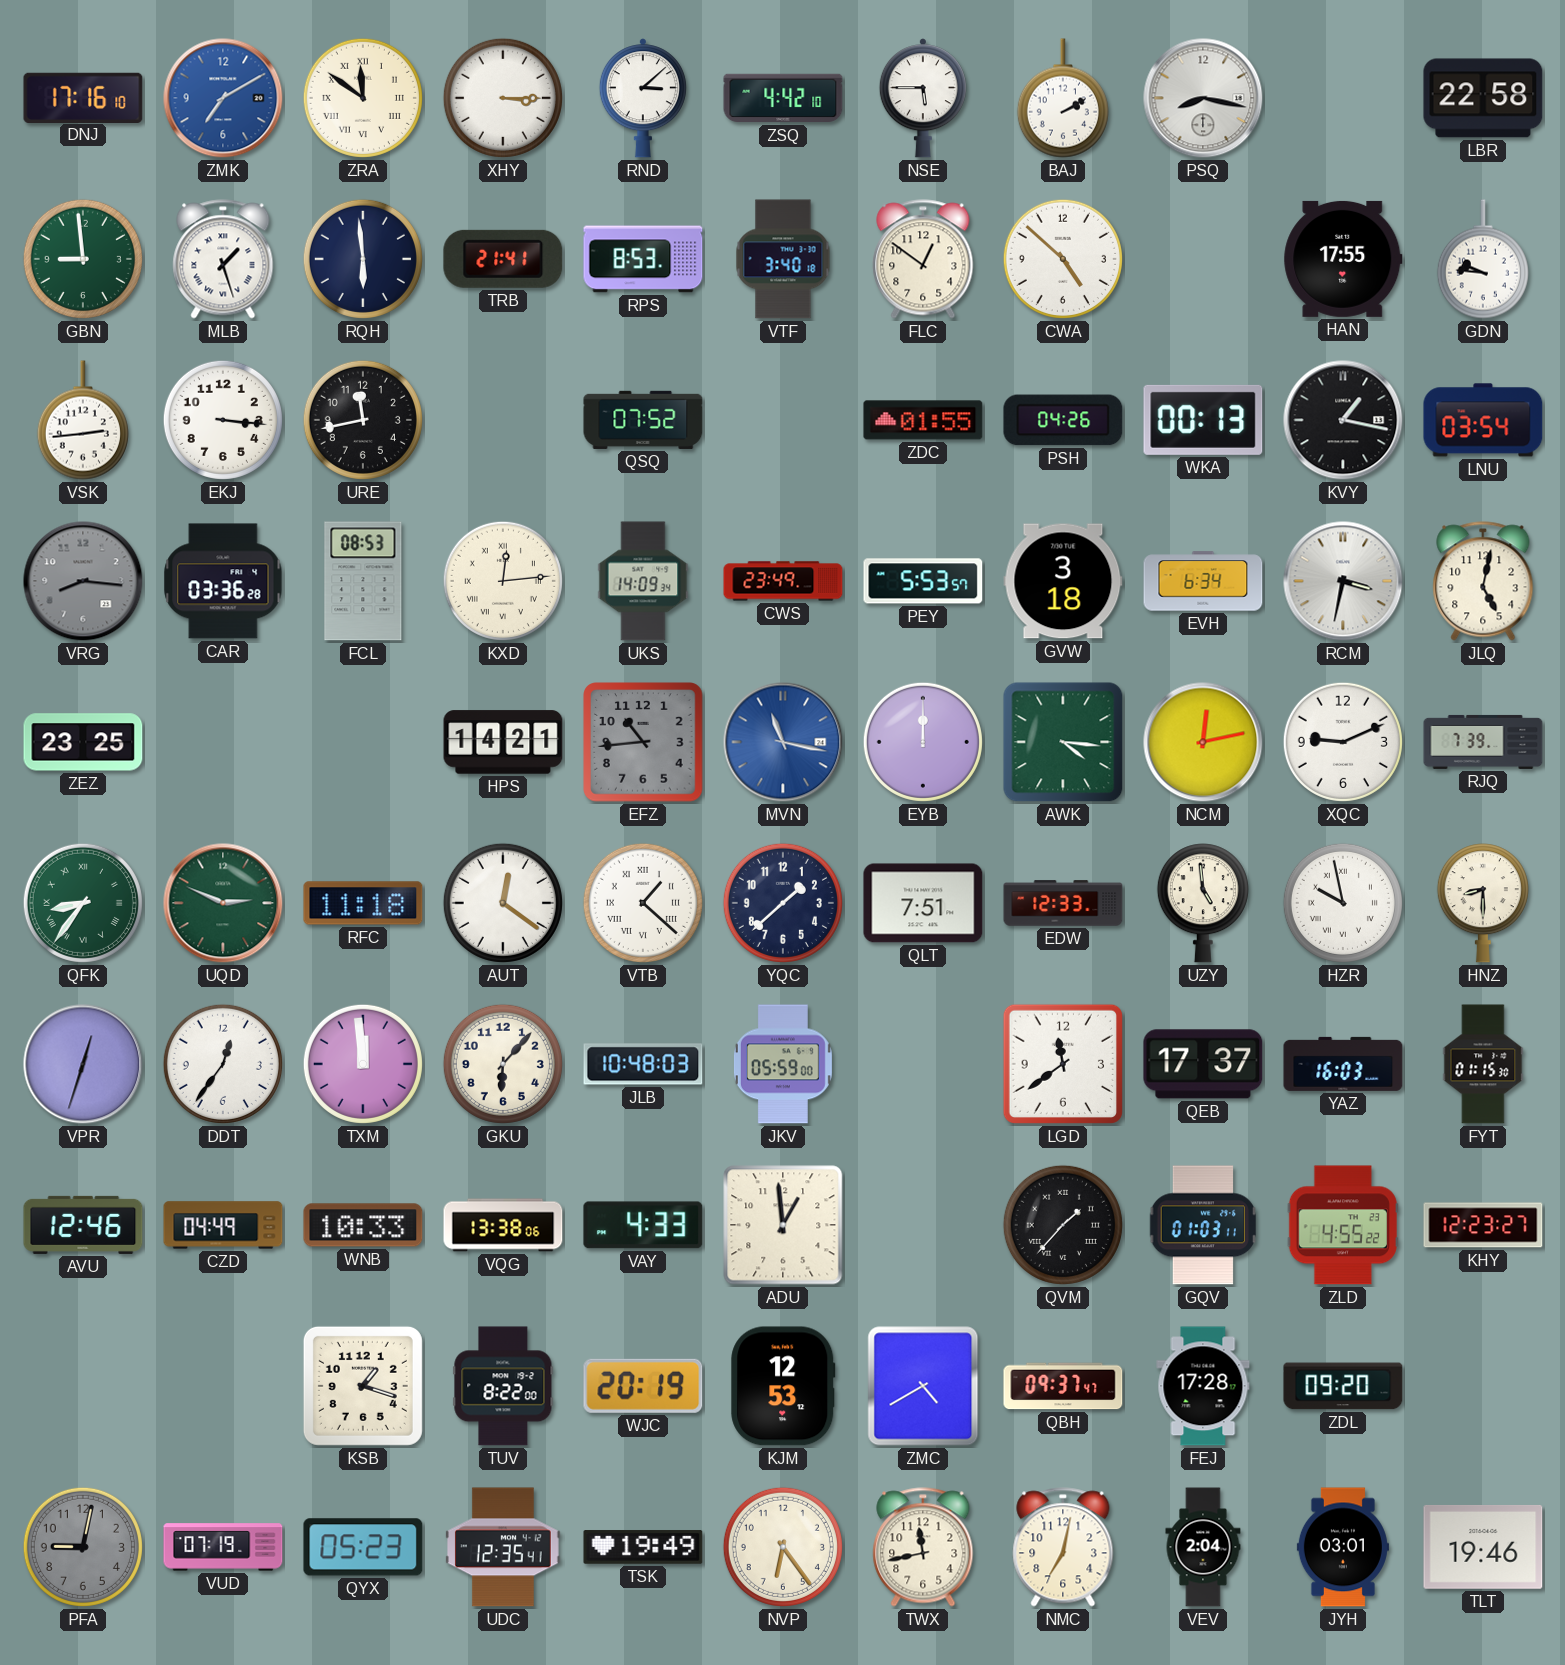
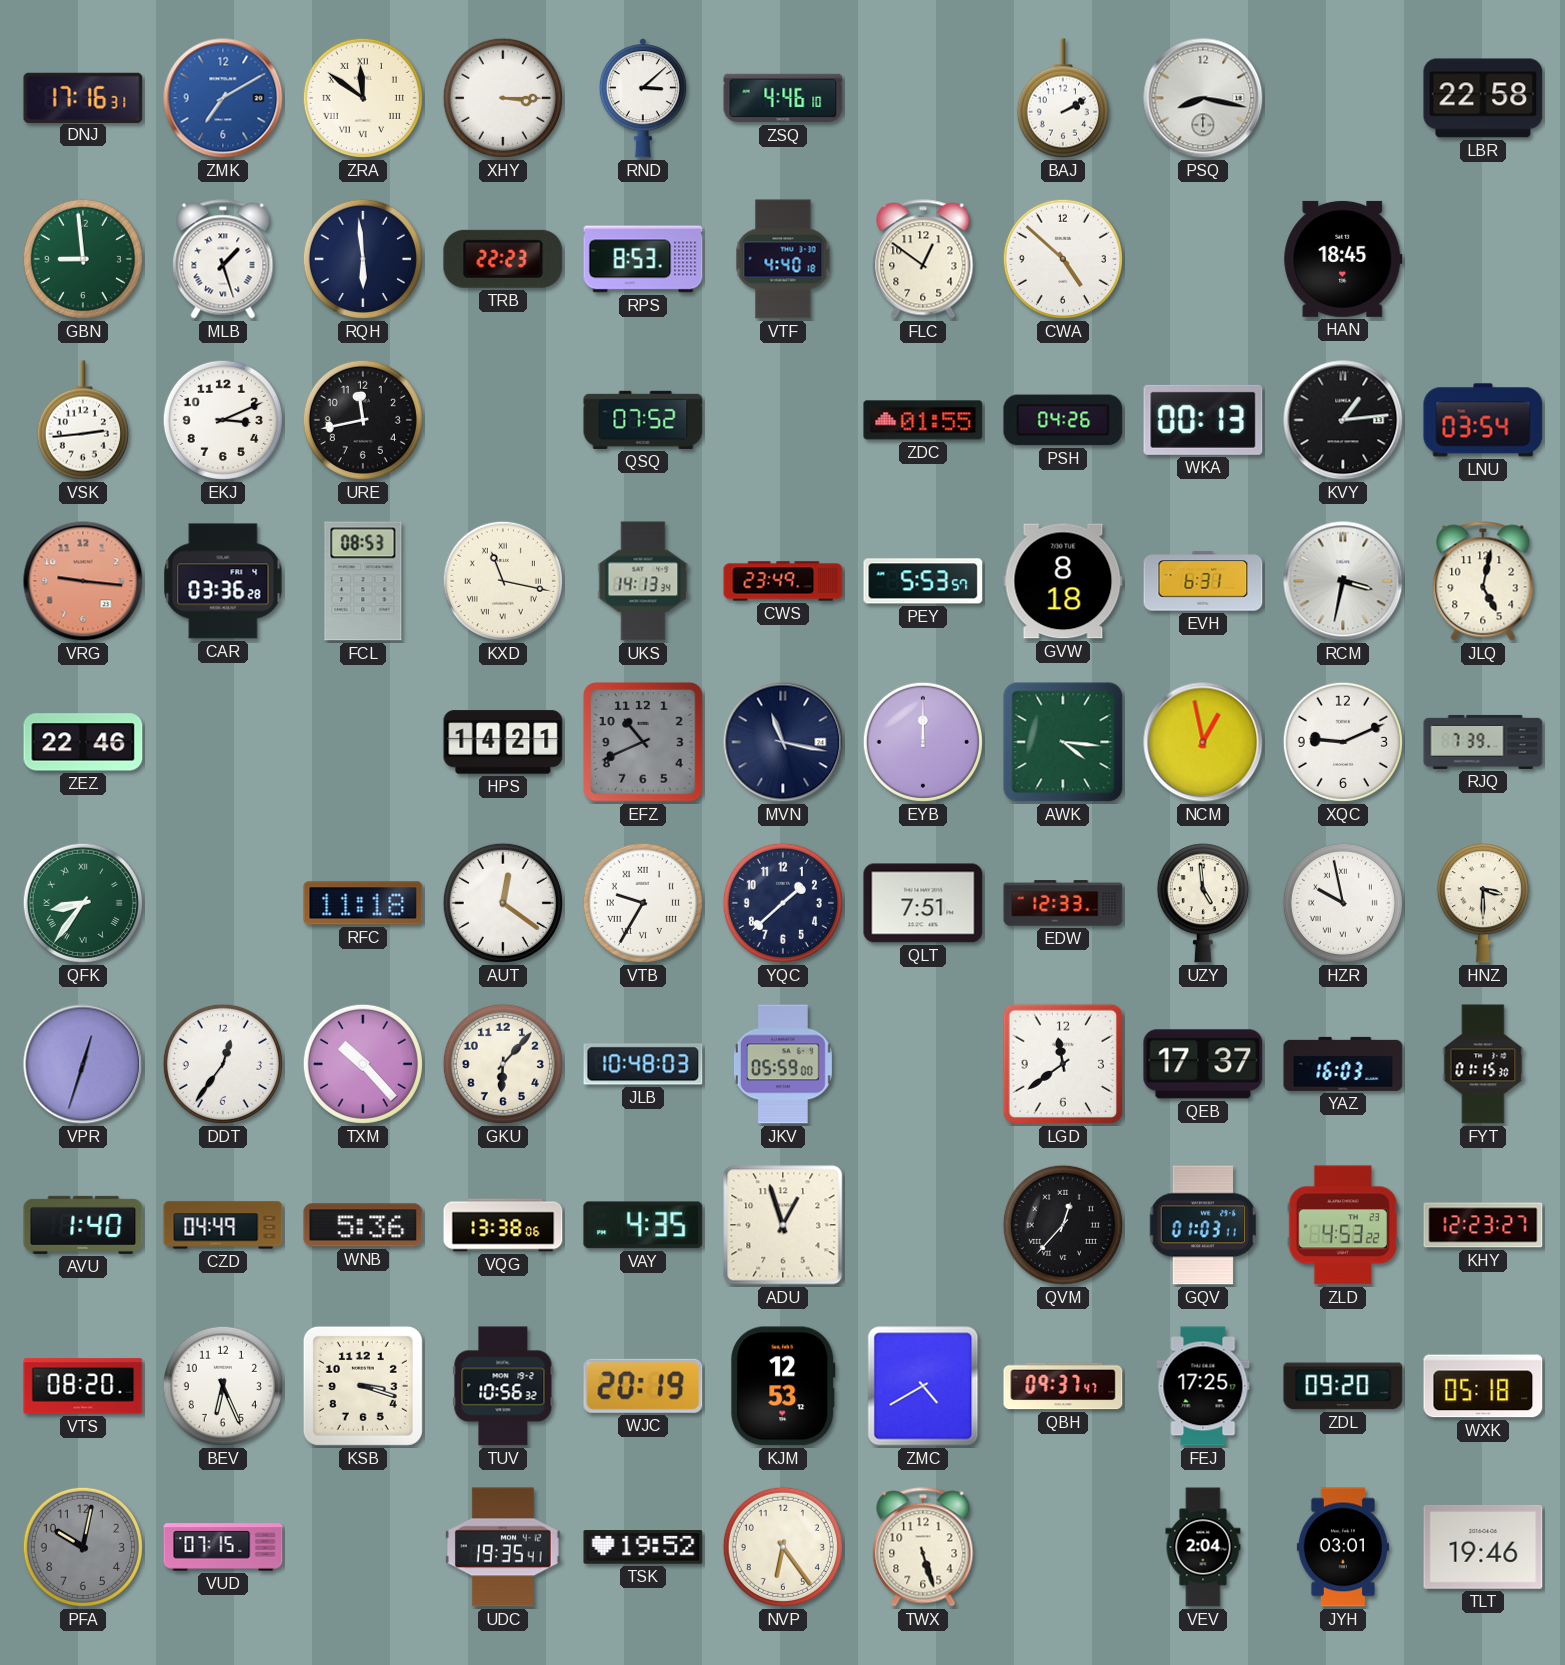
DNJ: 17:16:10 -> 17:16:31 (83, 97)
ZSQ: 4:42 -> 4:46 (783, 98)
NSE: 5:45 -> none (923, 98)
TRB: 21:41 -> 22:23 (503, 259)
VTF: 3:40 -> 4:40 (783, 259)
HAN: 17:55 -> 18:45 (1343, 259)
GDN: 9:46 -> none (1483, 259)
EKJ: 3:16 -> 3:11 (223, 420)
KVY: 1:17 -> 1:14 (1343, 420)
VRG: 8:16 -> 9:16 (83, 581)
VRG dial: grey -> salmon (83, 581)
KXD: 12:14 -> 11:17 (503, 581)
UKS: 14:09 -> 14:13 (643, 581)
GVW: 3:18 -> 8:18 (1063, 581)
EVH: 6:34 -> 6:31 (1203, 581)
ZEZ: 23:25 -> 22:46 (83, 742)
EFZ: 10:44 -> 10:41 (643, 742)
MVN dial: blue -> navy (783, 742)
NCM: 12:13 -> 12:58 (1203, 742)
UQD: 2:49 -> none (223, 903)
VTB: 1:22 -> 9:35 (643, 903)
HNZ: 8:30 -> 3:30 (1483, 903)
TXM: 11:59 -> 10:23 (363, 1064)
AVU: 12:46 -> 1:40 (83, 1225)
WNB: 10:33 -> 5:36 (363, 1225)
VAY: 4:33 -> 4:35 (643, 1225)
ADU: 12:59 -> 12:57 (783, 1225)
QVM: 1:37 -> 12:37 (1063, 1225)
ZLD: 4:55 -> 4:53 (1343, 1225)
VTS: none -> 08:20 (83, 1386)
BEV: none -> 6:26 (223, 1386)
KSB: 1:18 -> 3:18 (363, 1386)
TUV: 8:22 -> 10:56 (503, 1386)
FEJ: 17:28 -> 17:25 (1203, 1386)
WXK: none -> 05:18 (1483, 1386)
PFA: 9:02 -> 10:02 (83, 1547)
VUD: 07:19 -> 07:15 (223, 1547)
QYX: 05:23 -> none (363, 1547)
UDC: 12:35 -> 19:35 (503, 1547)
TSK: 19:49 -> 19:52 (643, 1547)
TWX: 11:43 -> 5:27 (923, 1547)
NMC: 7:02 -> none (1063, 1547)
